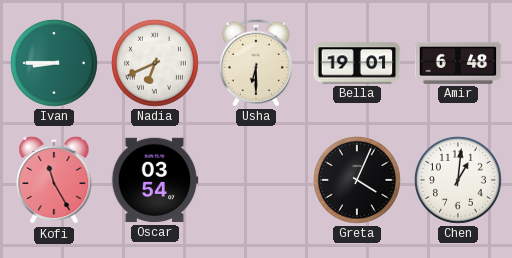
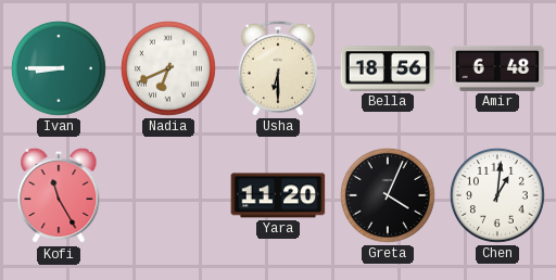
Bella: 19:01 -> 18:56 (388, 68)
Oscar: 03:54 -> none (155, 180)
Yara: none -> 11:20 (278, 195)
